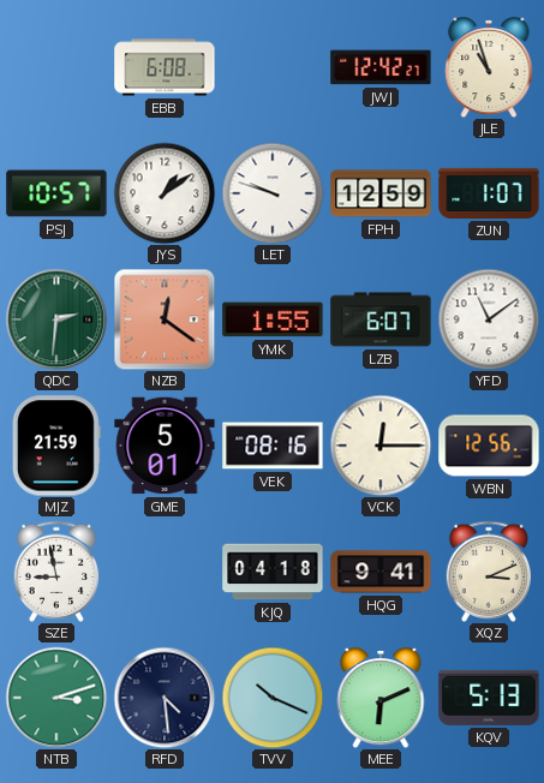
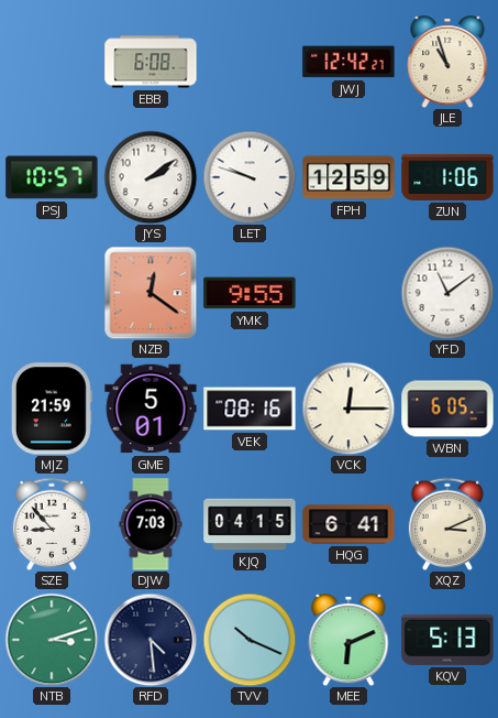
JYS: 1:09 -> 2:09 (151, 177)
ZUN: 1:07 -> 1:06 (447, 177)
QDC: 2:31 -> none (56, 319)
YMK: 1:55 -> 9:55 (250, 293)
LZB: 6:07 -> none (381, 319)
WBN: 12:56 -> 6:05 (447, 409)
SZE: 8:58 -> 8:53 (52, 524)
DJW: none -> 7:03 (151, 524)
KJQ: 04:18 -> 04:15 (250, 524)
HQG: 9:41 -> 6:41 (348, 524)
